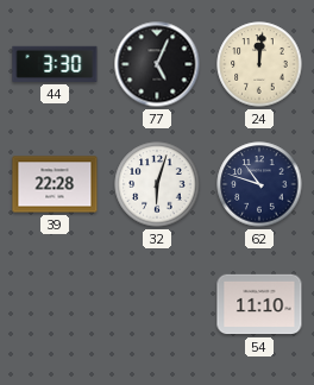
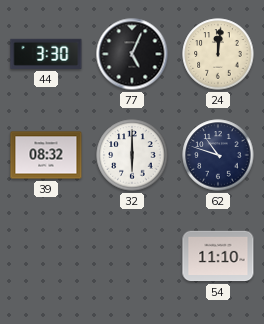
39: 22:28 -> 08:32 (46, 155)
32: 6:03 -> 6:00 (132, 155)
